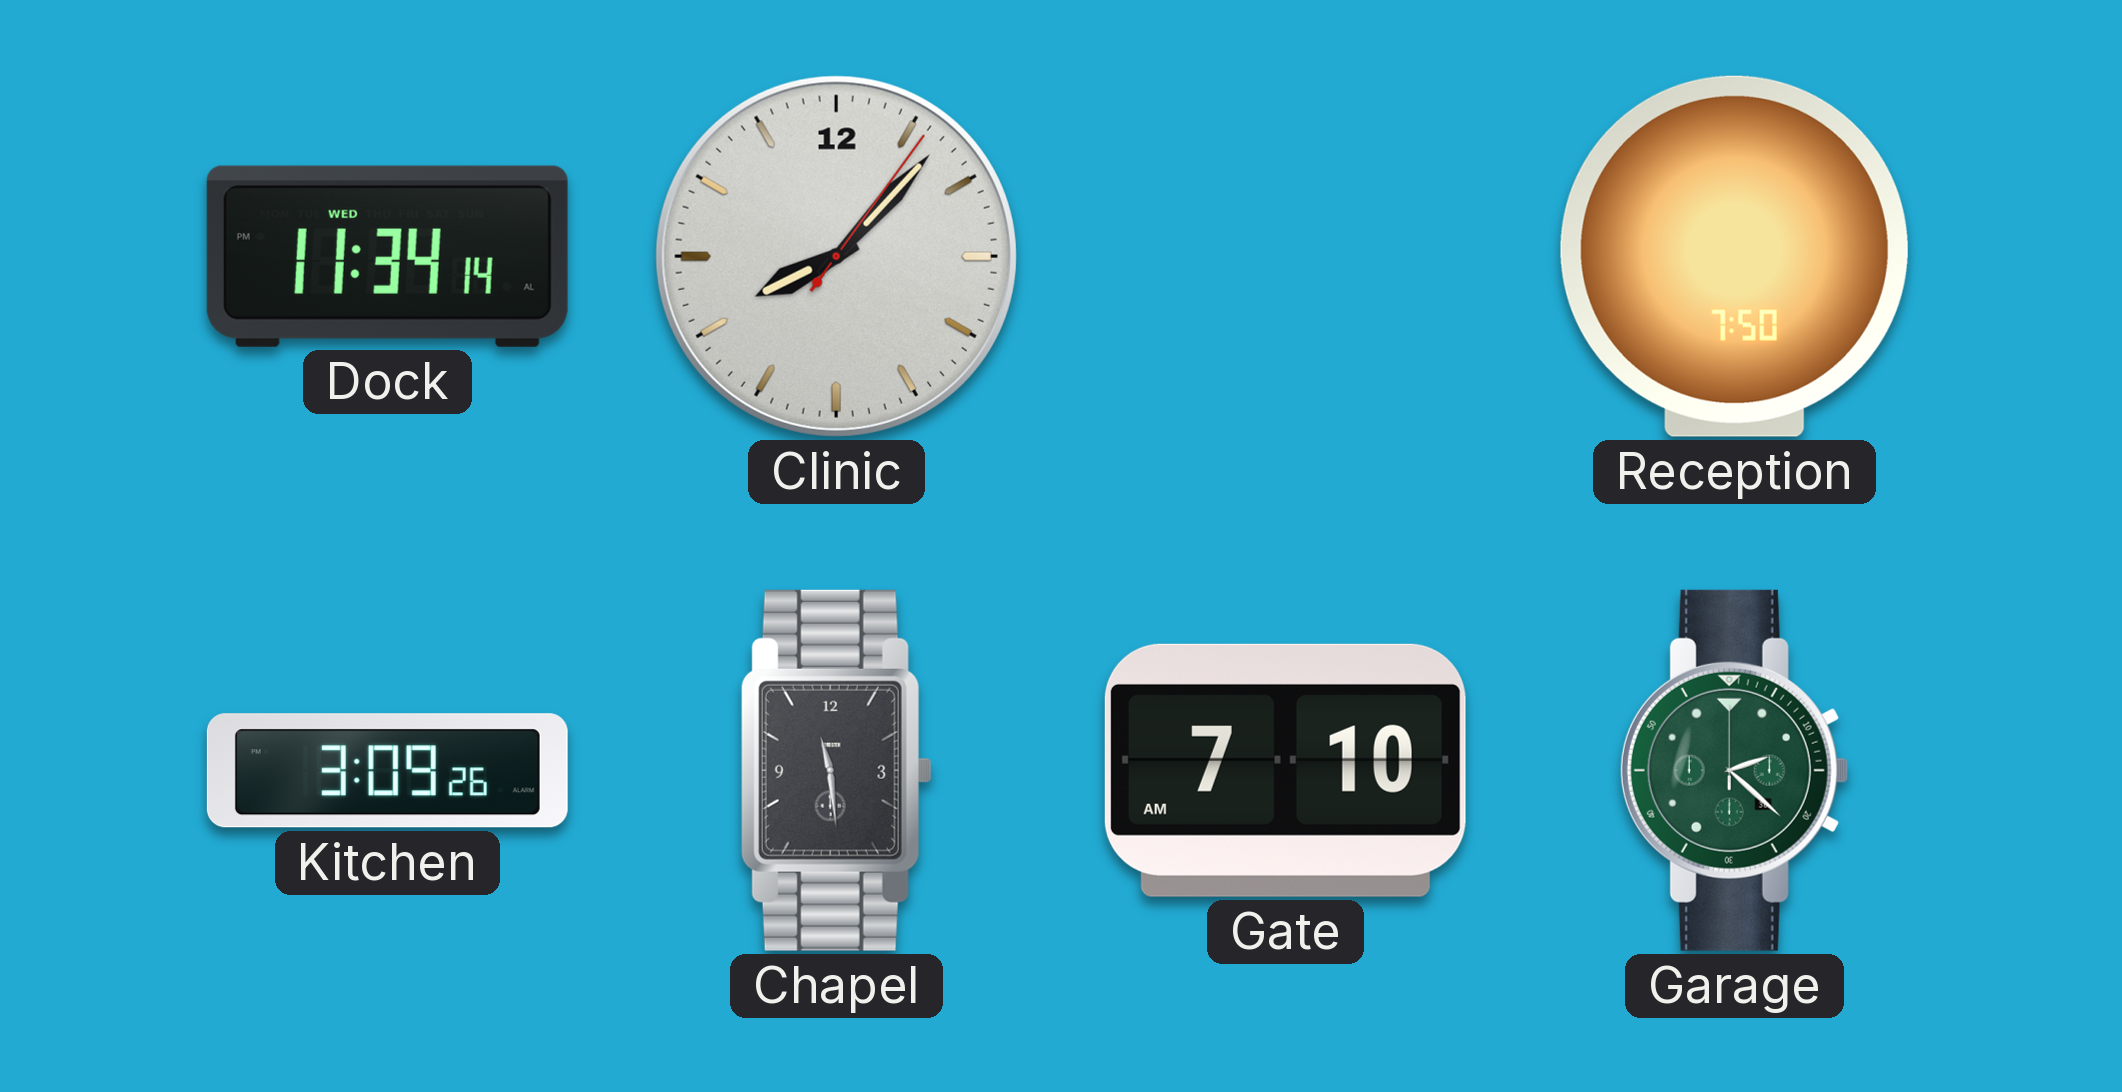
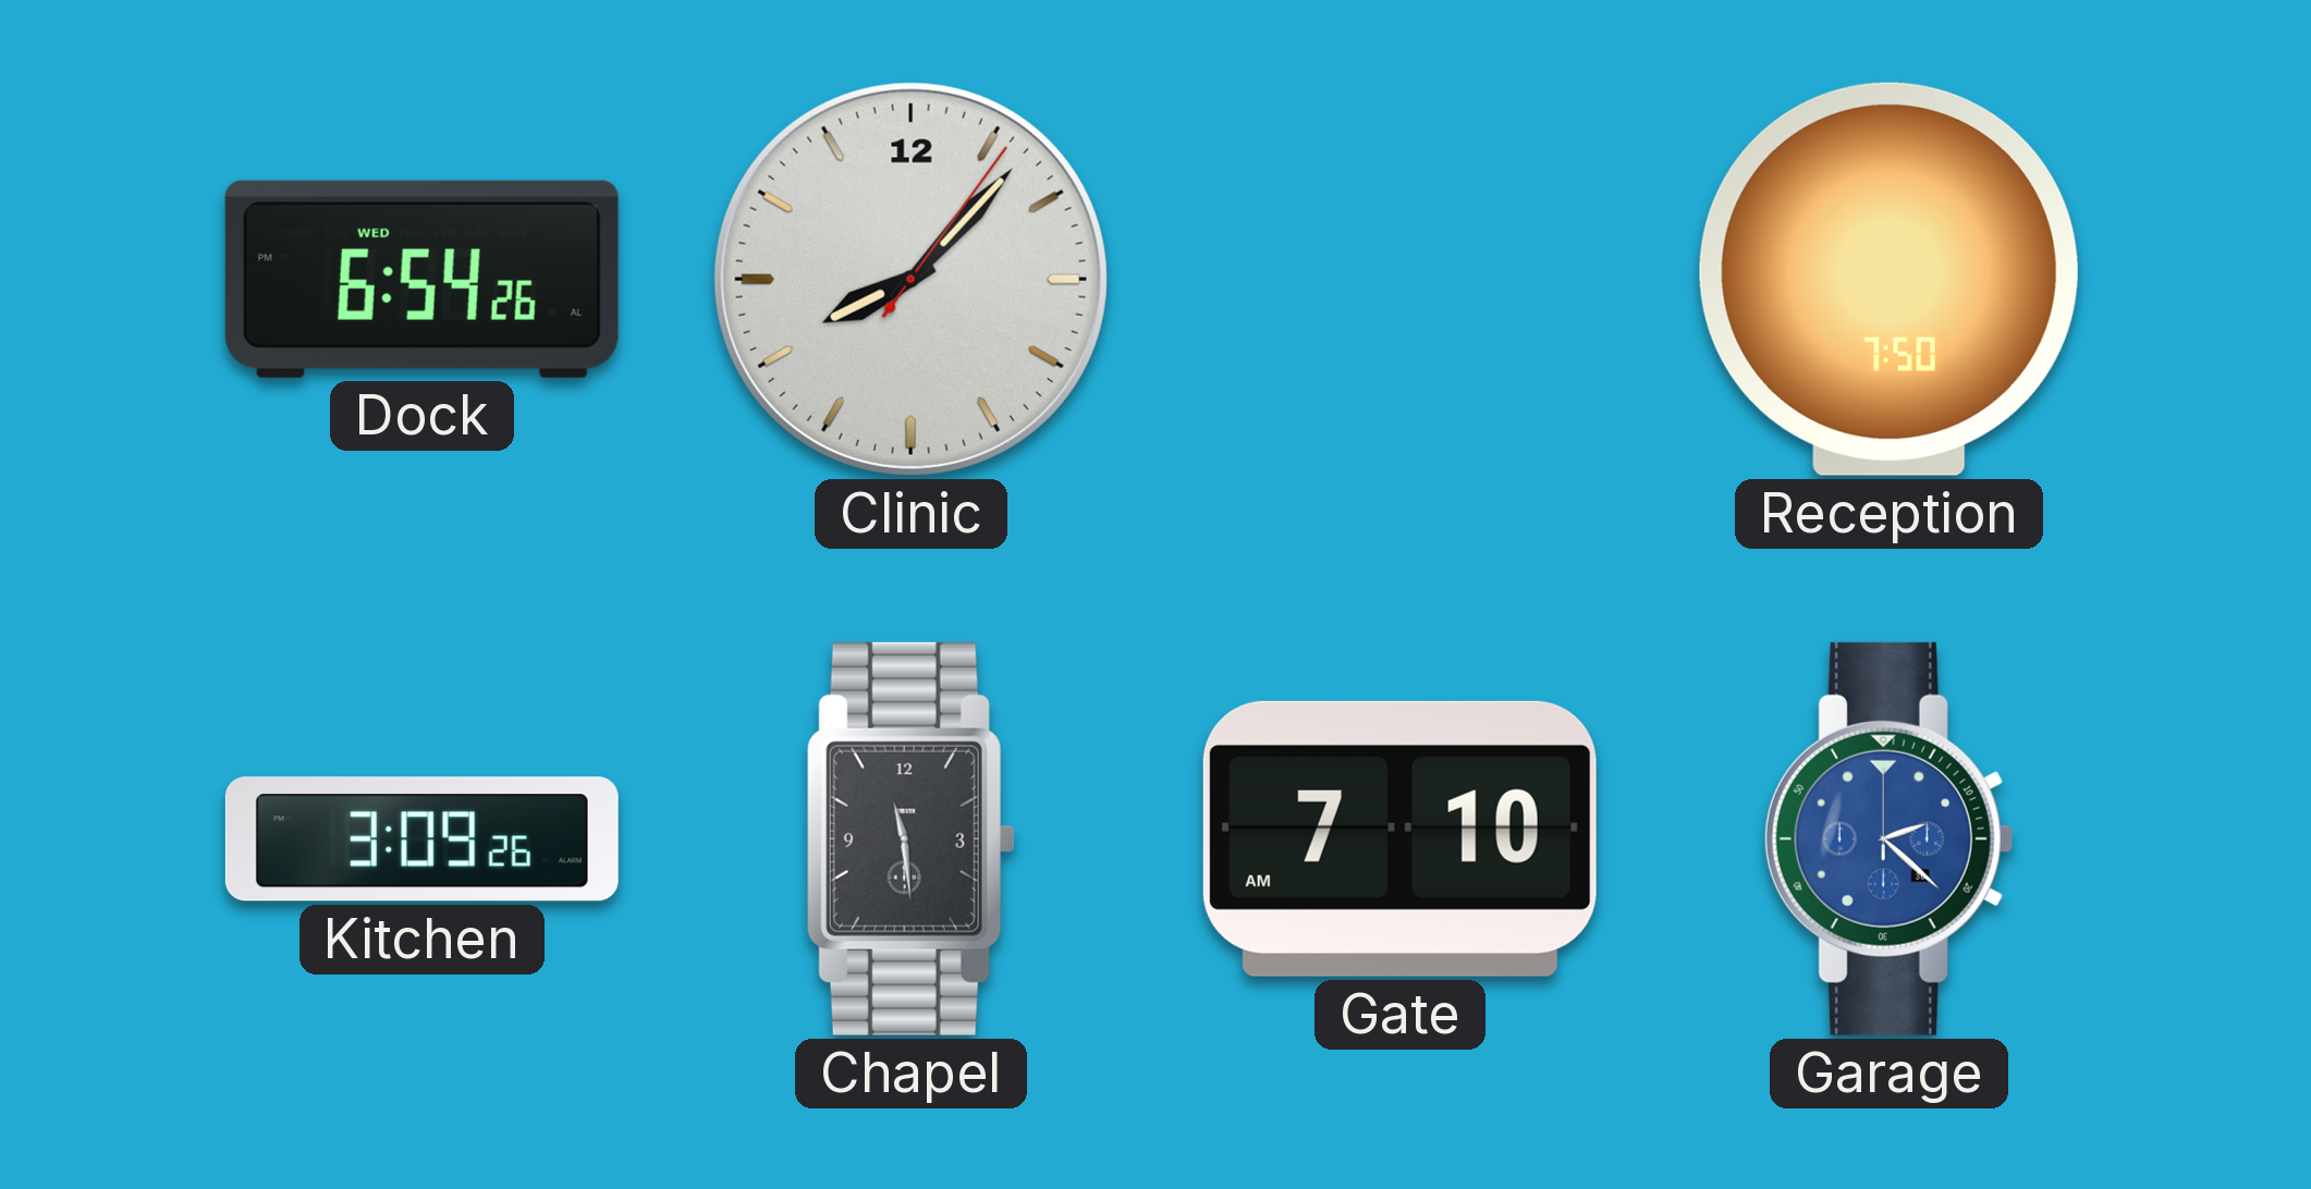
Dock: 11:34 -> 6:54 (421, 279)
Garage dial: green -> blue (1888, 838)
